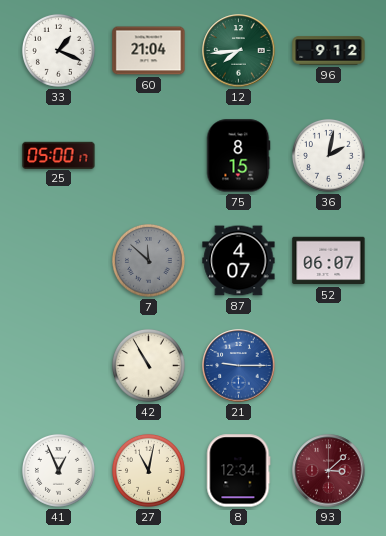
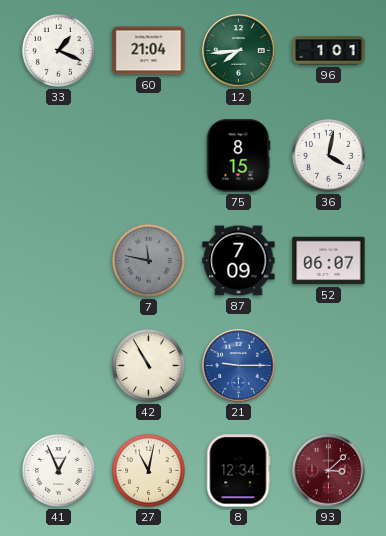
96: 9:12 -> 1:01 (329, 51)
25: 05:00 -> none (59, 155)
36: 2:02 -> 4:02 (328, 155)
7: 11:52 -> 11:47 (148, 260)
87: 4:07 -> 7:09 (239, 261)
